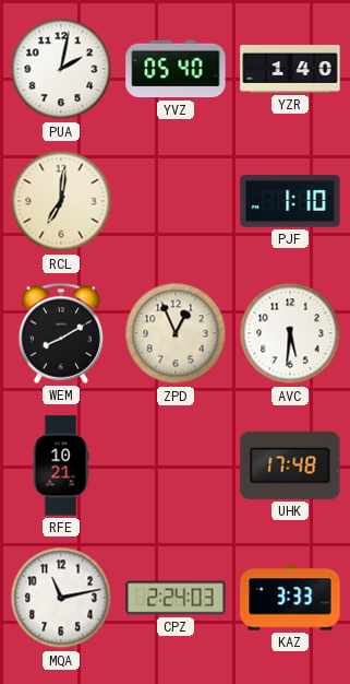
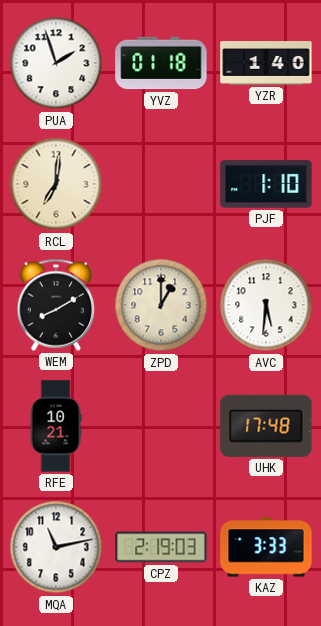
PUA: 2:02 -> 1:57 (56, 63)
YVZ: 05:40 -> 01:18 (161, 63)
ZPD: 12:56 -> 1:00 (161, 305)
CPZ: 2:24 -> 2:19 (161, 547)
